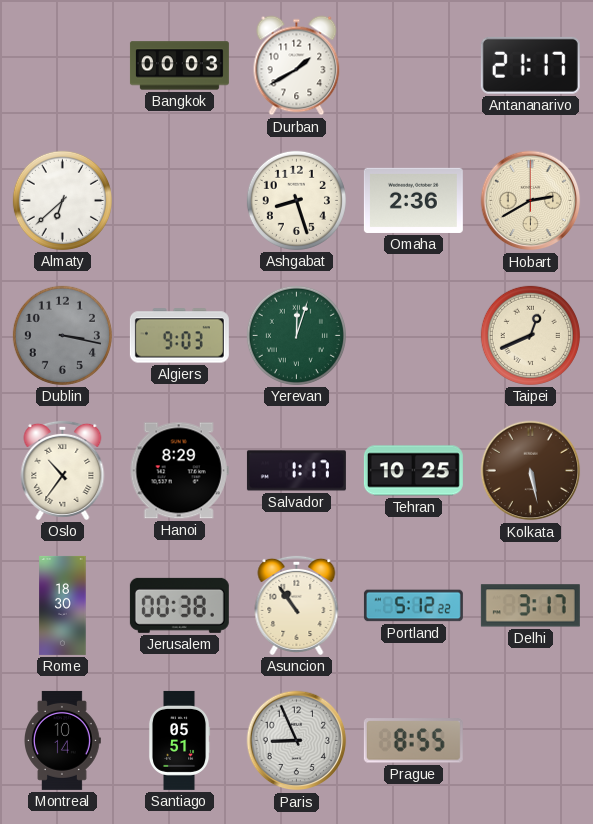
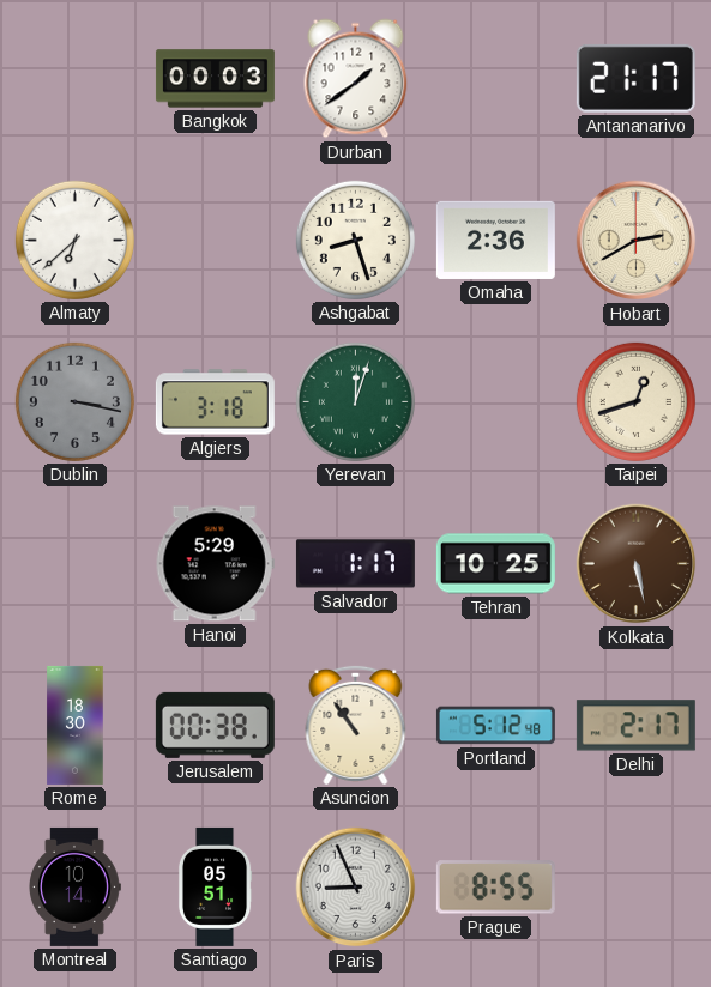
Durban: 1:40 -> 1:39 (356, 79)
Algiers: 9:03 -> 3:18 (215, 402)
Taipei: 12:41 -> 12:42 (635, 401)
Oslo: 10:36 -> none (63, 470)
Hanoi: 8:29 -> 5:29 (215, 564)
Portland: 5:12:22 -> 5:12:48 (495, 726)
Delhi: 3:17 -> 2:17 (635, 726)
